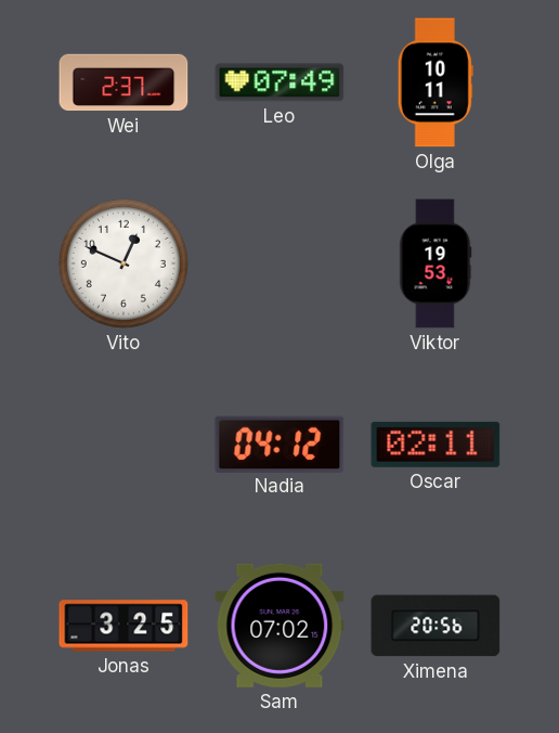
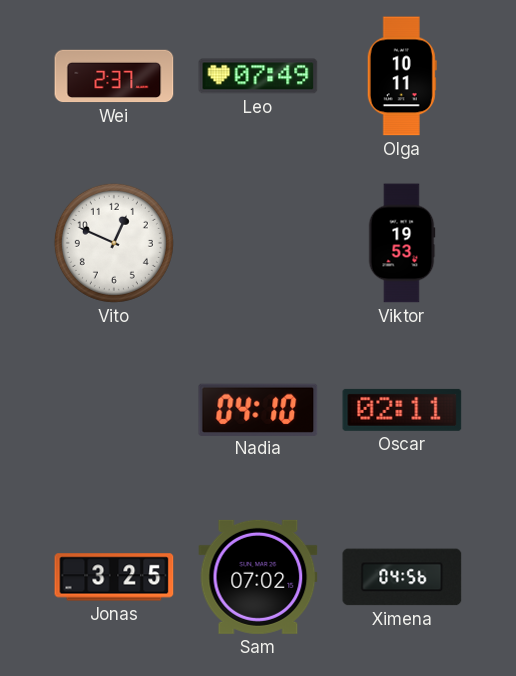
Nadia: 04:12 -> 04:10 (258, 409)
Ximena: 20:56 -> 04:56 (402, 577)
